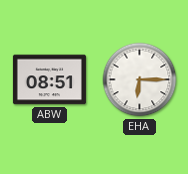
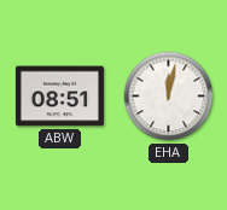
EHA: 6:15 -> 12:02 (169, 97)
